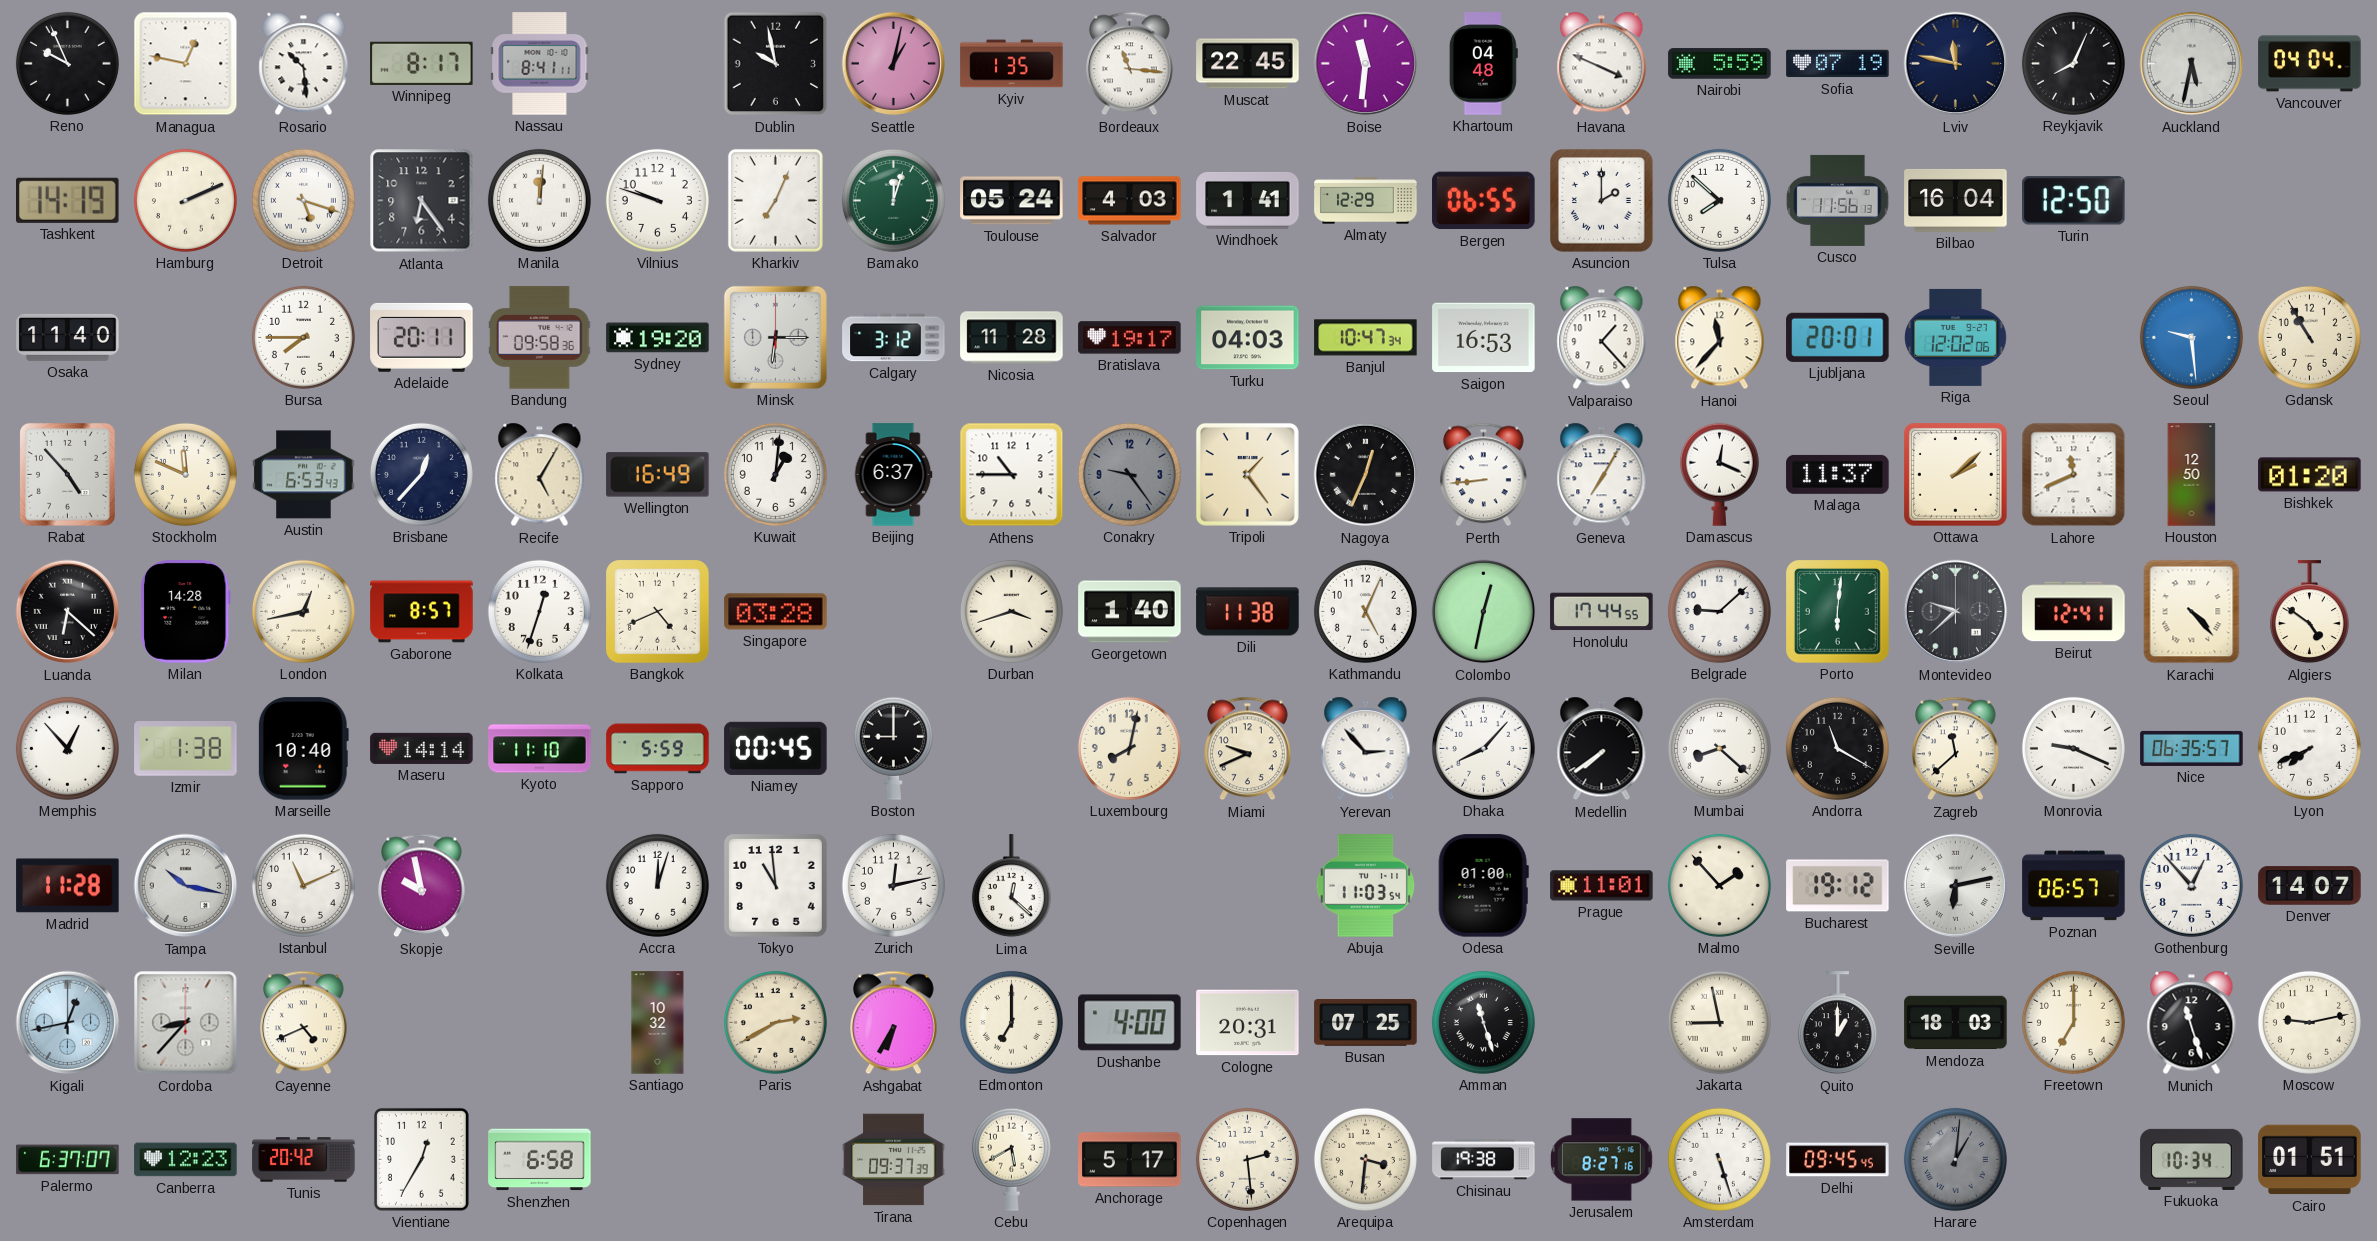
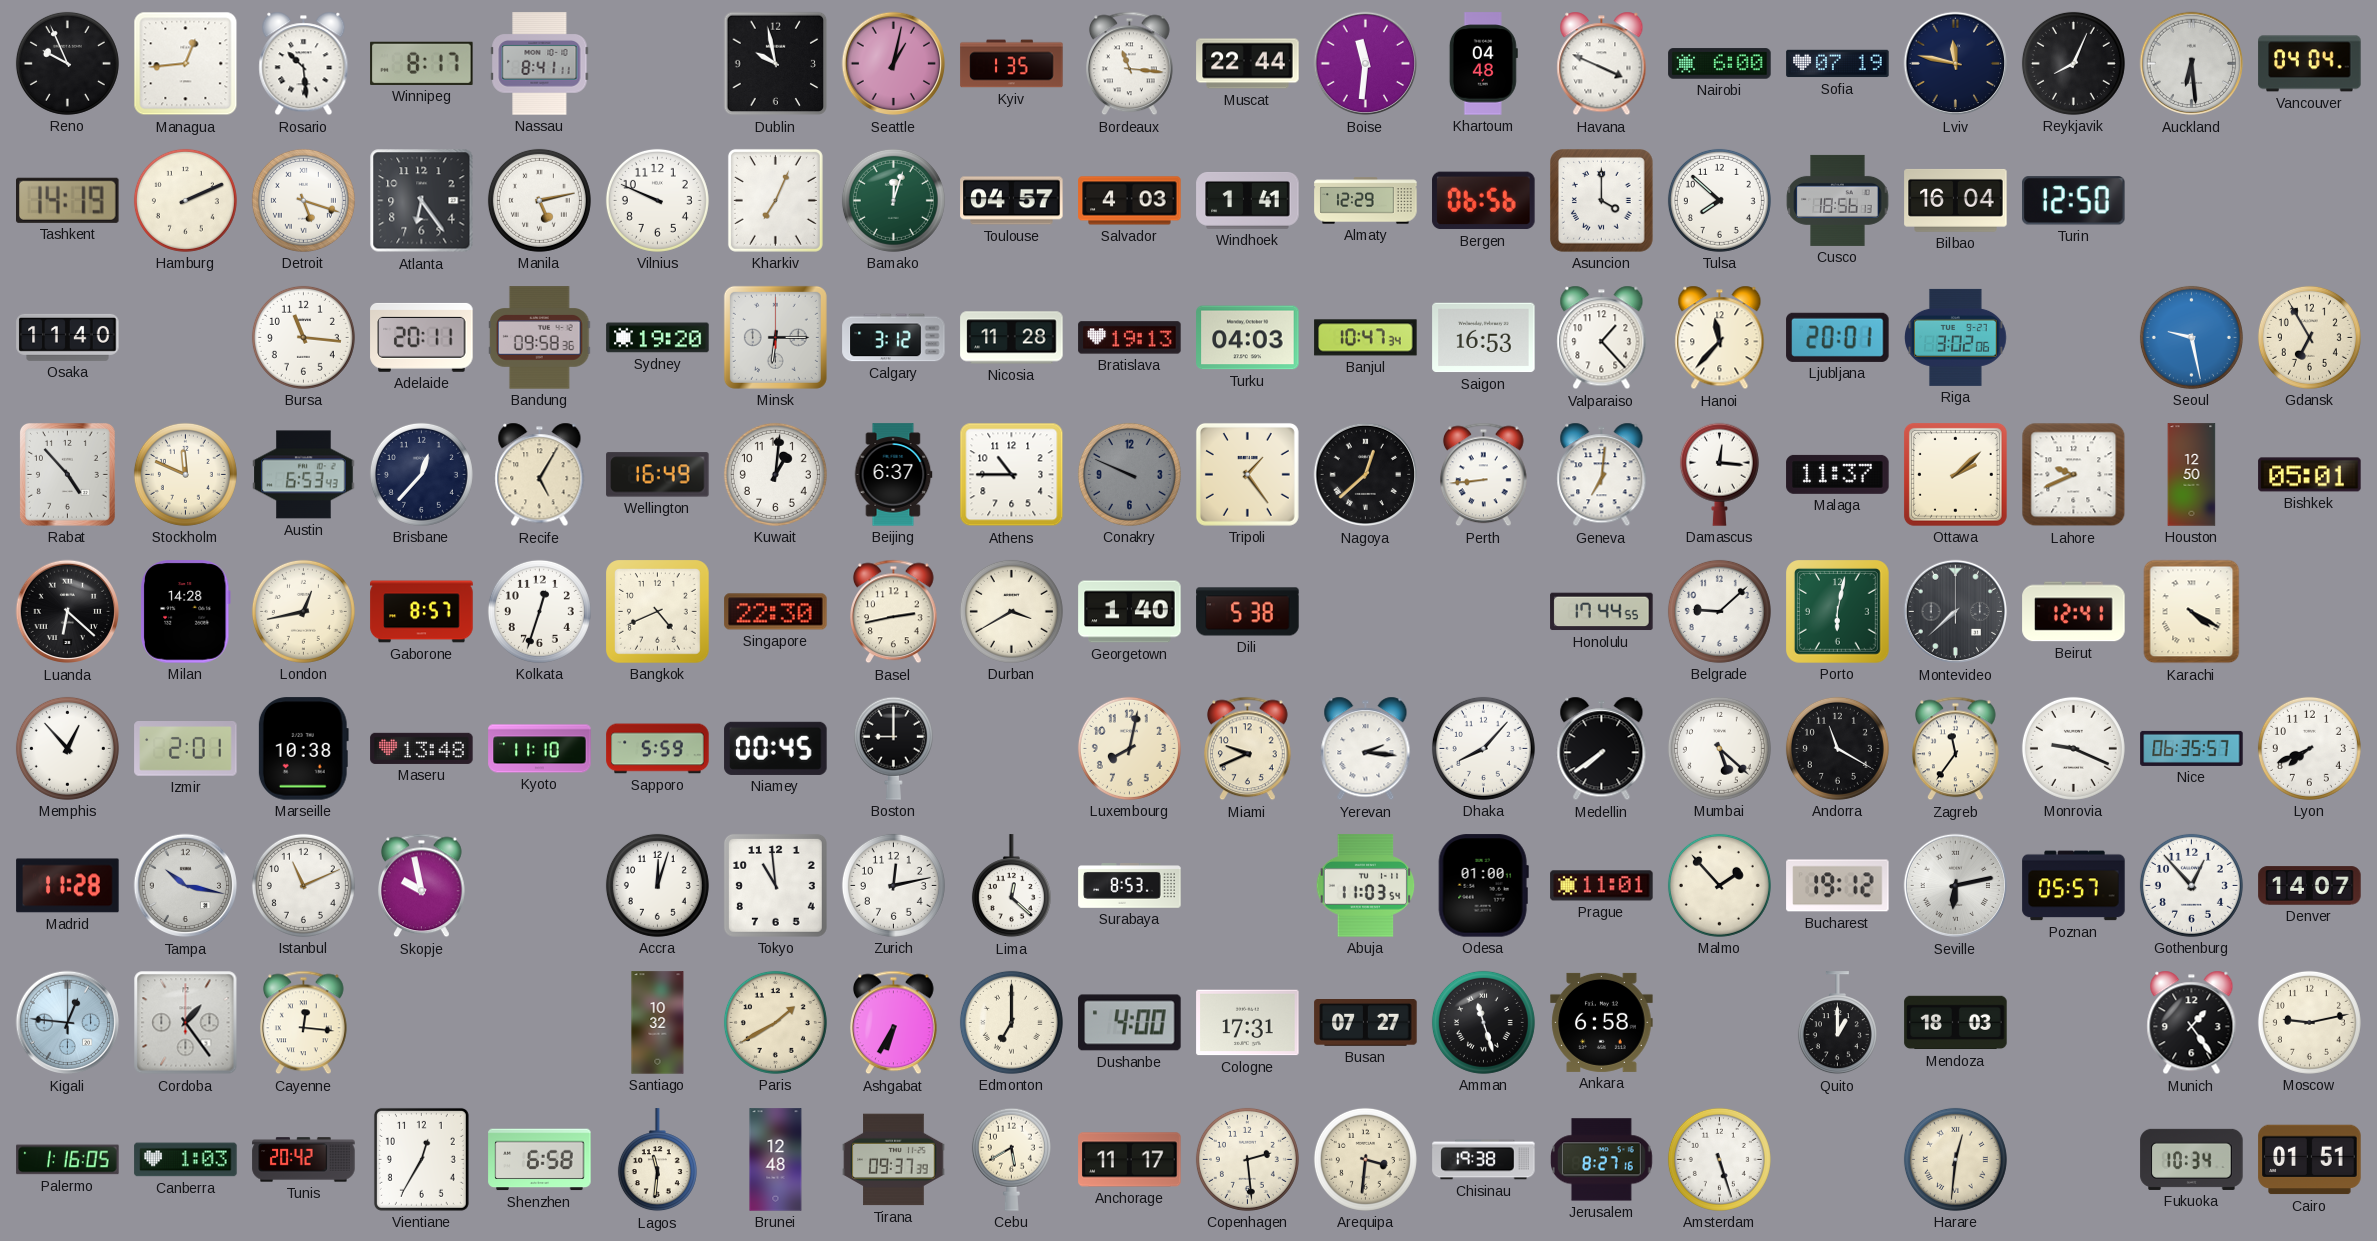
Managua: 12:47 -> 12:44 (186, 64)
Muscat: 22:45 -> 22:44 (1248, 64)
Nairobi: 5:59 -> 6:00 (1720, 64)
Auckland: 5:32 -> 6:29 (2192, 64)
Manila: 12:01 -> 5:13 (539, 200)
Vilnius: 9:48 -> 9:49 (657, 200)
Toulouse: 05:24 -> 04:57 (1012, 201)
Bergen: 06:55 -> 06:56 (1484, 201)
Asuncion: 2:00 -> 4:00 (1602, 201)
Cusco: 11:56 -> 18:56 (1838, 200)
Bursa: 7:45 -> 11:16 (303, 337)
Bratislava: 19:17 -> 19:13 (1130, 338)
Riga: 12:02 -> 3:02 (1956, 337)
Seoul: 9:29 -> 9:28 (2191, 337)
Gdansk: 10:55 -> 6:55 (2309, 337)
Conakry: 9:24 -> 9:49 (1129, 474)
Nagoya: 12:34 -> 12:38 (1366, 475)
Geneva: 7:05 -> 7:01 (1602, 475)
Damascus: 12:19 -> 12:16 (1719, 474)
Lahore: 11:41 -> 9:41 (2074, 475)
Bishkek: 01:20 -> 05:01 (2310, 475)
Singapore: 03:28 -> 22:30 (776, 612)
Basel: none -> 2:43 (894, 612)
Durban: 3:42 -> 3:40 (1011, 611)
Dili: 11:38 -> 5:38 (1248, 612)
Kathmandu: 5:04 -> none (1365, 611)
Colombo: 12:32 -> none (1484, 612)
Porto: 6:01 -> 6:02 (1838, 612)
Montevideo: 9:38 -> 7:38 (1956, 612)
Karachi: 4:23 -> 4:20 (2192, 612)
Algiers: 4:51 -> none (2309, 612)
Izmir: 1:38 -> 2:01 (186, 749)
Marseille: 10:40 -> 10:38 (303, 749)
Maseru: 14:14 -> 13:48 (422, 748)
Yerevan: 2:53 -> 2:16 (1366, 749)
Mumbai: 8:22 -> 5:22 (1719, 748)
Zagreb: 11:38 -> 11:36 (1956, 749)
Surabaya: none -> 8:53 (1130, 886)
Poznan: 06:57 -> 05:57 (2074, 886)
Kigali: 12:43 -> 12:46 (68, 1023)
Cordoba: 8:37 -> 1:24 (186, 1023)
Cayenne: 4:41 -> 12:16 (304, 1023)
Paris: 2:40 -> 1:40 (775, 1022)
Cologne: 20:31 -> 17:31 (1248, 1023)
Busan: 07:25 -> 07:27 (1366, 1023)
Ankara: none -> 6:58 (1602, 1022)
Jakarta: 8:58 -> none (1719, 1022)
Freetown: 7:00 -> none (2073, 1022)
Munich: 11:27 -> 1:24 (2192, 1023)
Palermo: 6:37 -> 1:16 (68, 1160)
Canberra: 12:23 -> 1:03 (186, 1160)
Lagos: none -> 11:31 (657, 1160)
Brunei: none -> 12:48 (776, 1160)
Anchorage: 5:17 -> 11:17 (1130, 1160)
Delhi: 09:45 -> none (1838, 1160)
Harare: 1:01 -> 12:31 (1955, 1159)
Harare dial: grey -> cream (1955, 1159)
